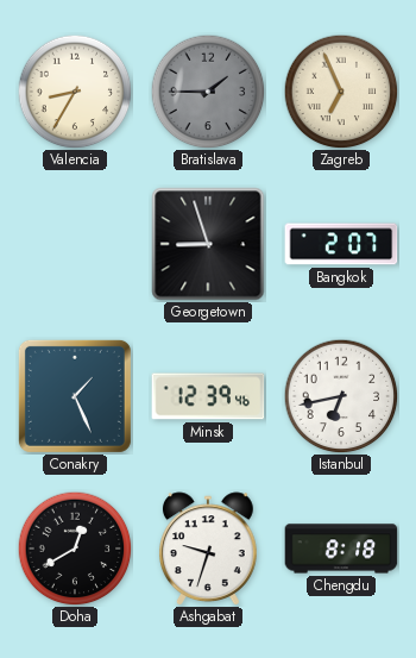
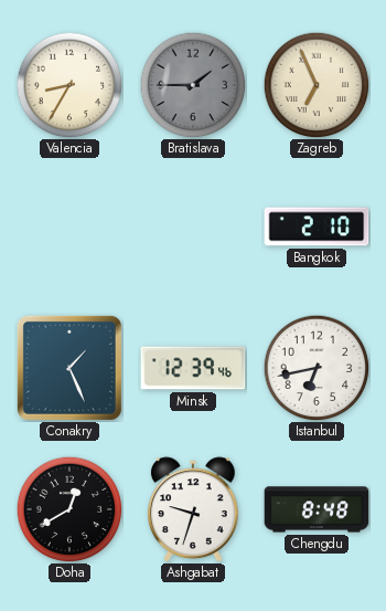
Georgetown: 8:57 -> none (208, 244)
Bangkok: 2:07 -> 2:10 (317, 227)
Chengdu: 8:18 -> 8:48 (317, 509)
